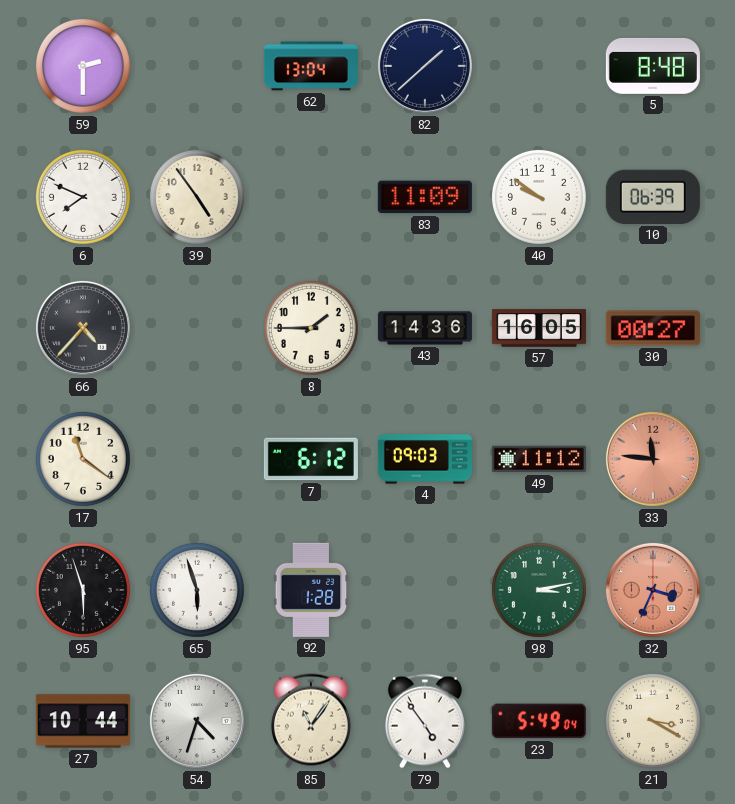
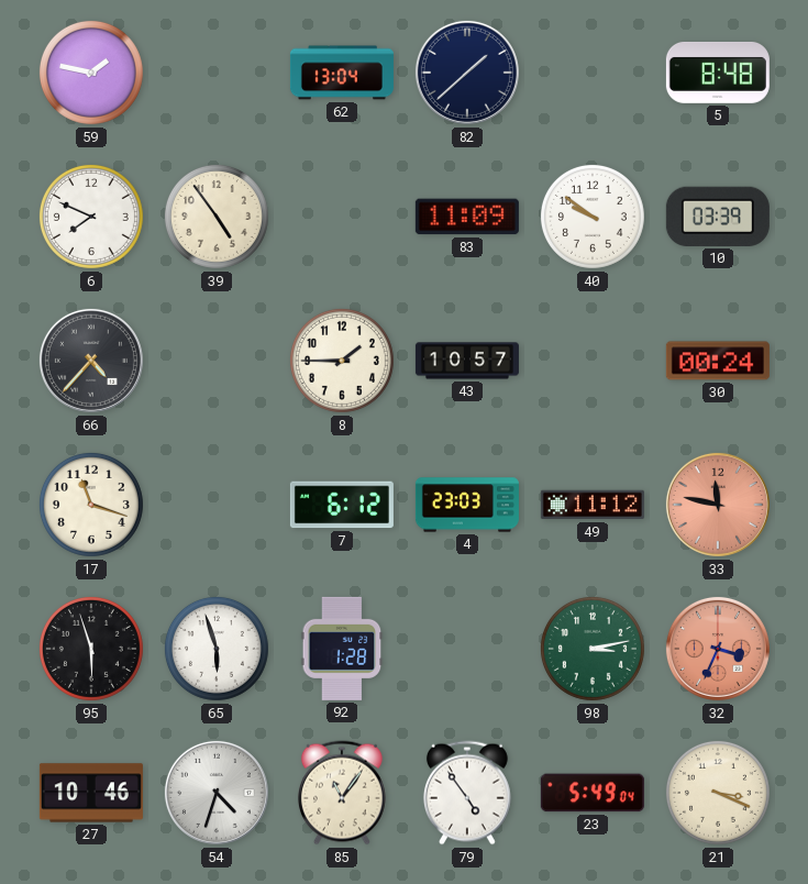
59: 2:30 -> 1:47 (91, 73)
10: 06:39 -> 03:39 (718, 217)
43: 14:36 -> 10:57 (467, 361)
57: 16:05 -> none (539, 328)
30: 00:27 -> 00:24 (718, 361)
17: 11:21 -> 11:18 (91, 505)
4: 09:03 -> 23:03 (467, 505)
33: 11:46 -> 11:47 (718, 505)
27: 10:44 -> 10:46 (91, 793)
21: 3:20 -> 3:19 (718, 793)
